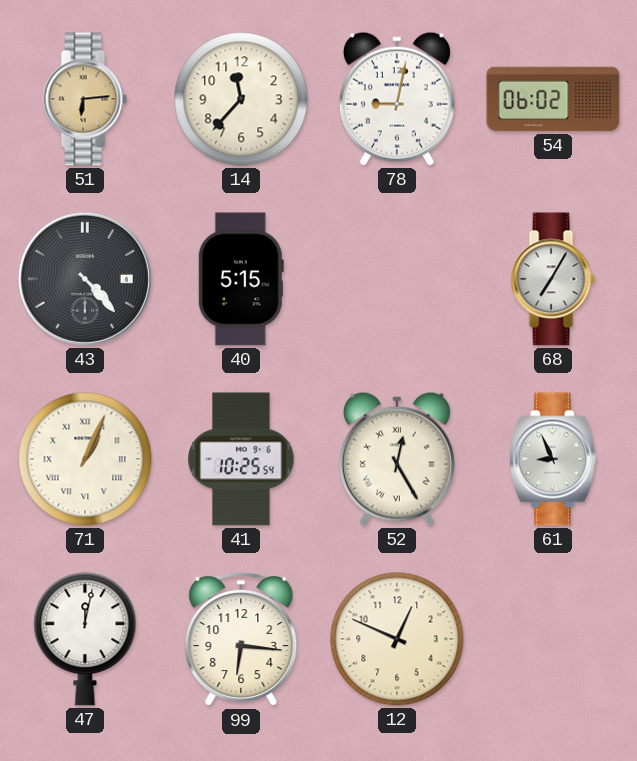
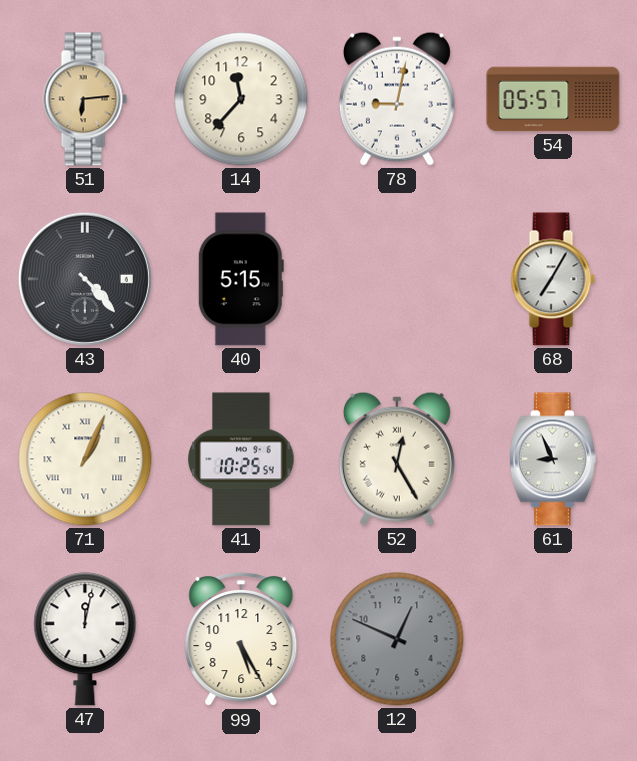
54: 06:02 -> 05:57 (553, 99)
99: 6:16 -> 5:25 (241, 640)
12 dial: cream -> grey (397, 639)
